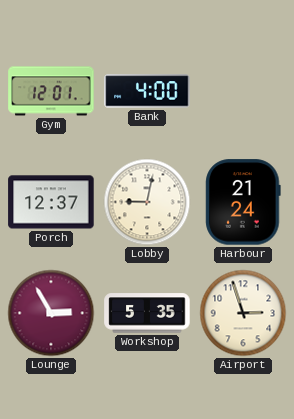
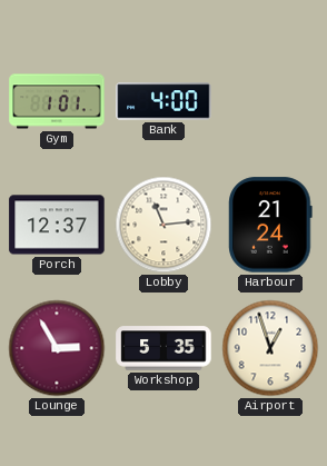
Gym: 12:01 -> 1:01 (57, 101)
Lobby: 9:02 -> 11:14 (163, 225)
Airport: 2:57 -> 12:57 (270, 348)
